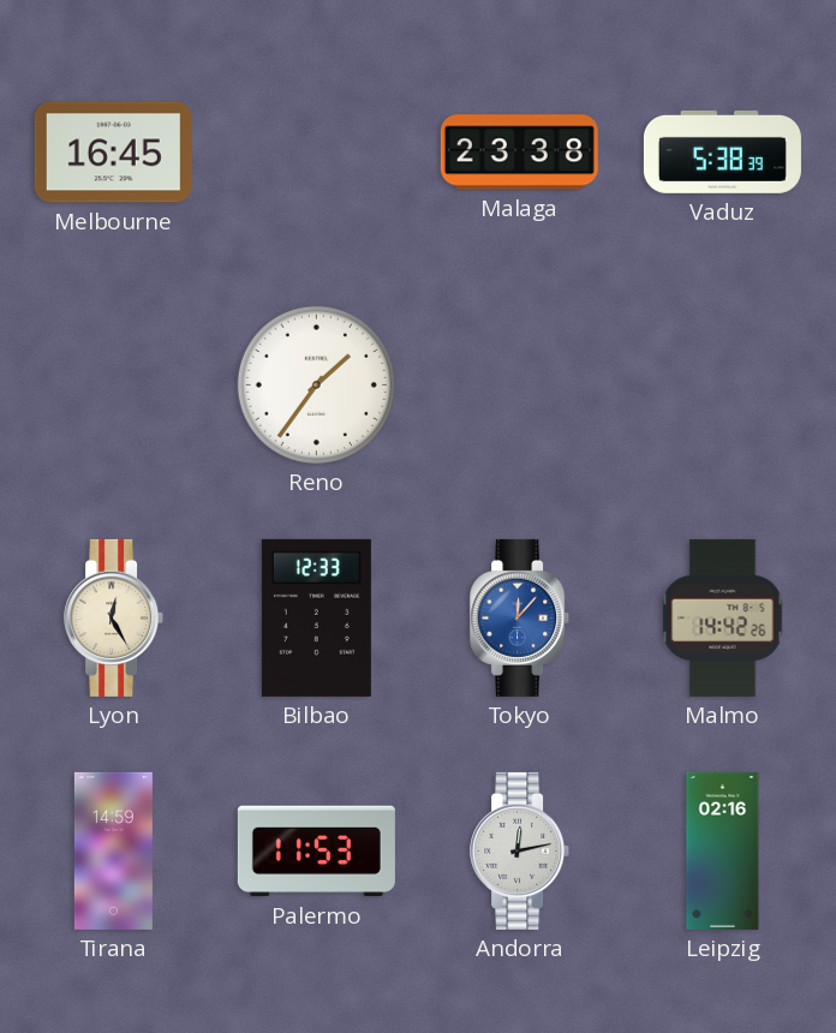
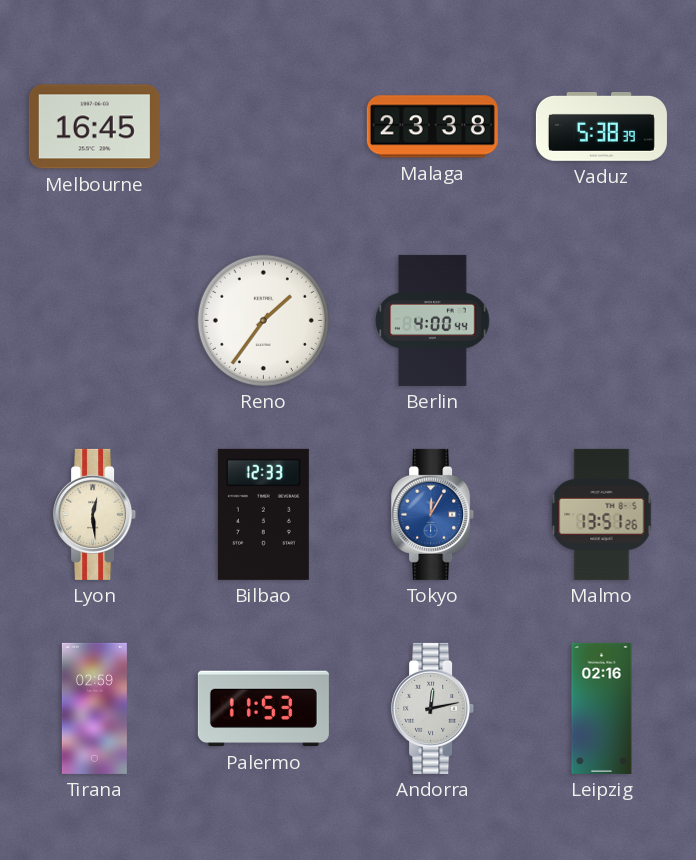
Berlin: none -> 4:00 (433, 320)
Lyon: 12:25 -> 12:29 (95, 514)
Tokyo: 12:07 -> 12:05 (433, 514)
Malmo: 14:42 -> 13:51 (602, 514)
Tirana: 14:59 -> 02:59 (94, 708)
